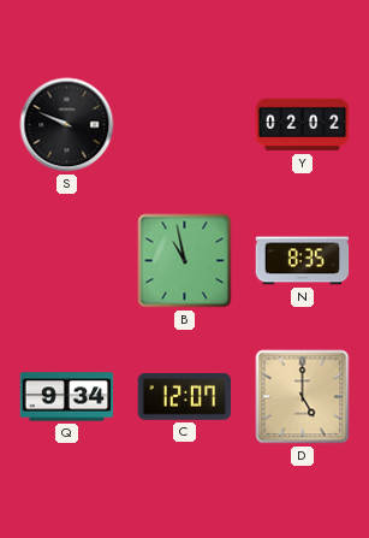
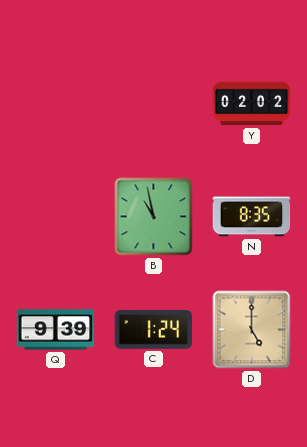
S: 9:49 -> none (67, 125)
Q: 9:34 -> 9:39 (56, 330)
C: 12:07 -> 1:24 (154, 329)
